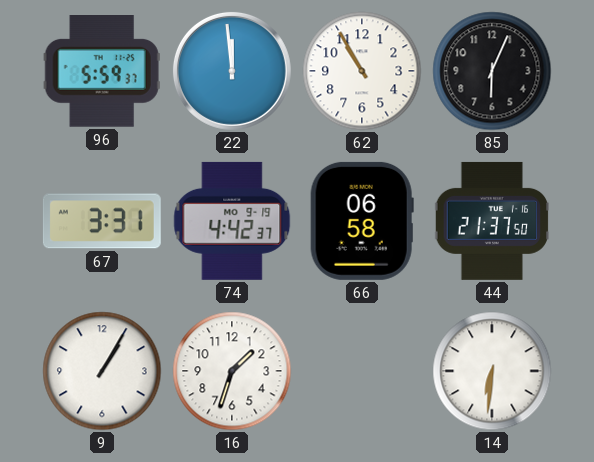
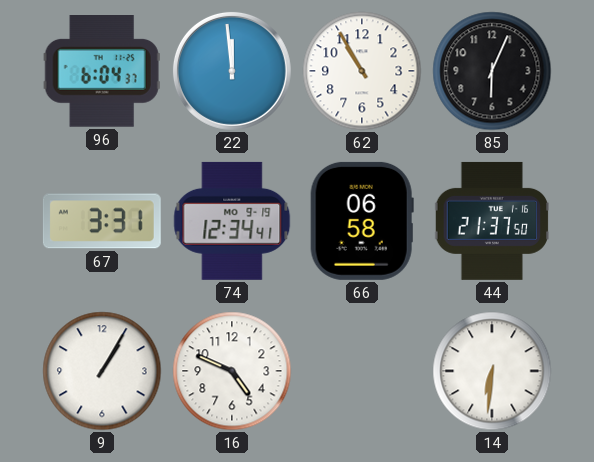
96: 5:59 -> 6:04 (102, 72)
74: 4:42 -> 12:34 (232, 221)
16: 1:33 -> 4:49 (232, 371)
